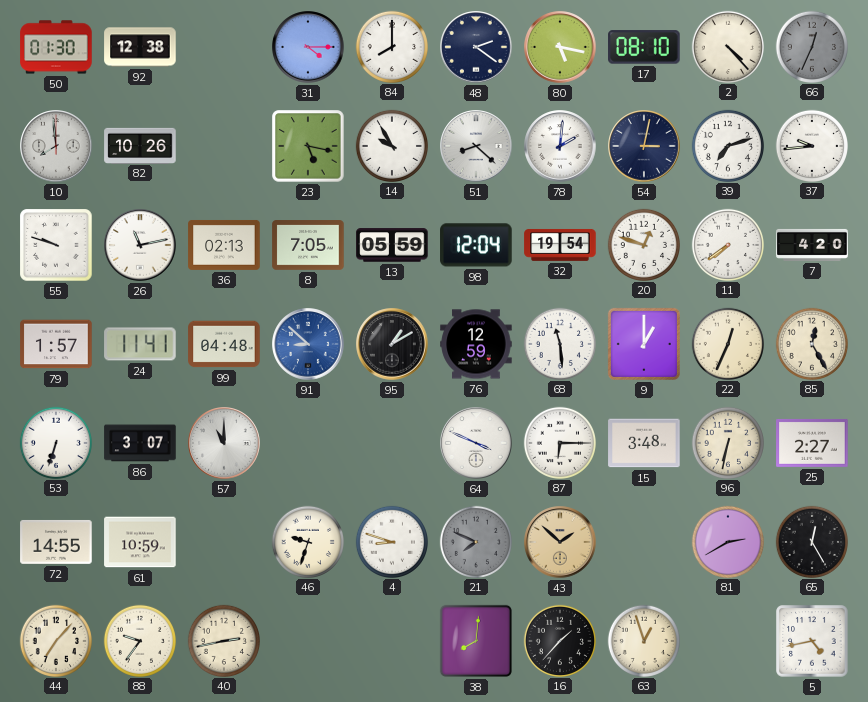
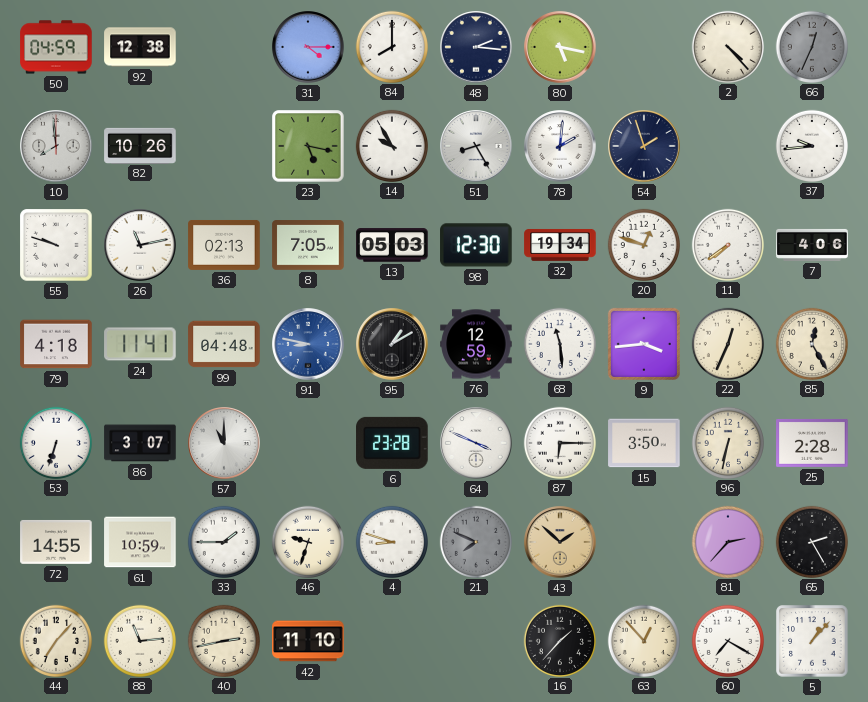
50: 01:30 -> 04:59 (56, 47)
48: 2:21 -> 2:16 (476, 47)
17: 08:10 -> none (644, 47)
51: 8:22 -> 8:25 (476, 146)
54: 3:02 -> 1:57 (644, 146)
39: 7:12 -> none (727, 145)
13: 05:59 -> 05:03 (392, 245)
98: 12:04 -> 12:30 (476, 245)
32: 19:54 -> 19:34 (560, 245)
7: 4:20 -> 4:06 (812, 245)
79: 1:57 -> 4:18 (56, 344)
91: 8:52 -> 8:47 (308, 344)
9: 1:00 -> 3:44 (644, 344)
6: none -> 23:28 (392, 443)
15: 3:48 -> 3:50 (644, 443)
25: 2:27 -> 2:28 (812, 443)
33: none -> 1:45 (223, 541)
81: 2:40 -> 2:37 (727, 541)
65: 12:25 -> 2:25 (811, 541)
88: 9:36 -> 11:14 (139, 640)
42: none -> 11:10 (308, 641)
38: 8:01 -> none (476, 641)
63: 12:57 -> 12:53 (643, 640)
60: none -> 7:20 (727, 640)
5: 4:43 -> 1:07 (812, 641)
